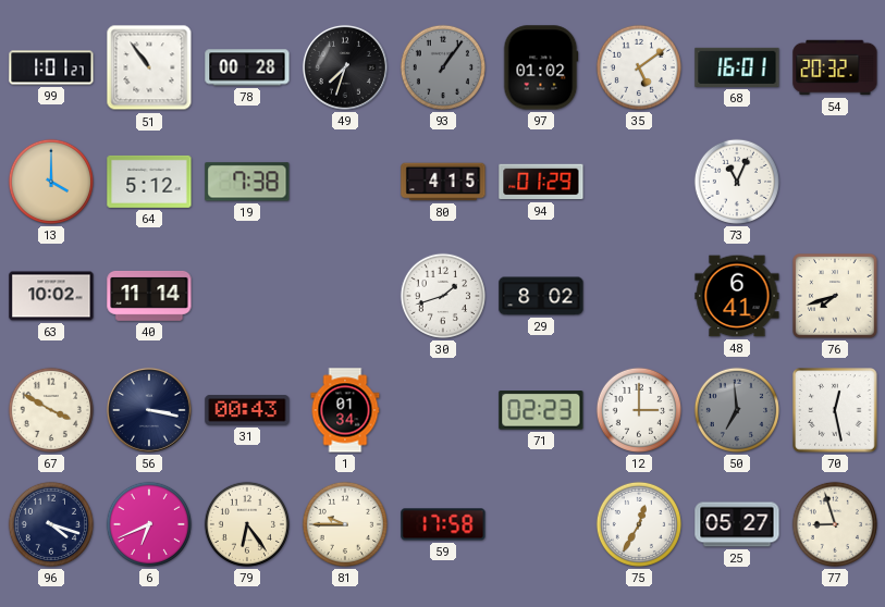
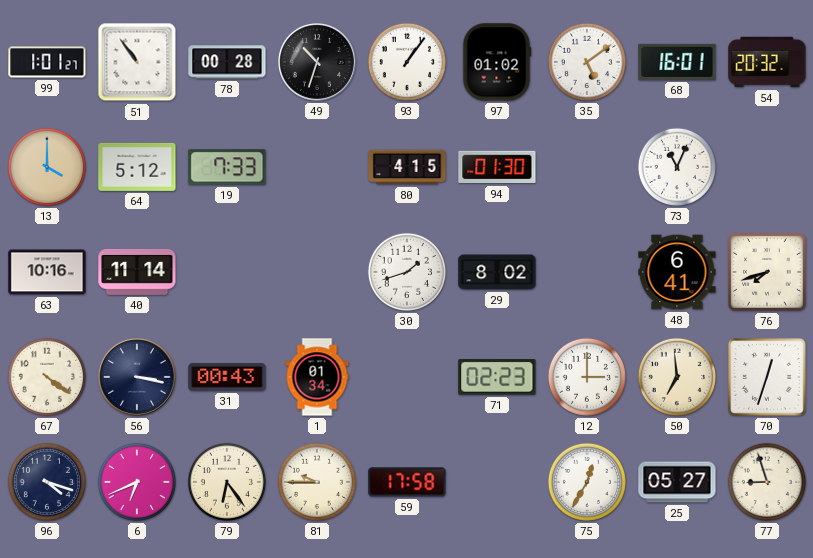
49: 7:33 -> 10:33 (317, 62)
93 dial: grey -> white (407, 62)
19: 7:38 -> 7:33 (227, 167)
94: 01:29 -> 01:30 (497, 167)
63: 10:02 -> 10:16 (47, 272)
67: 3:50 -> 4:21 (47, 377)
50 dial: grey -> cream (677, 377)
70: 12:28 -> 12:33 (767, 377)
